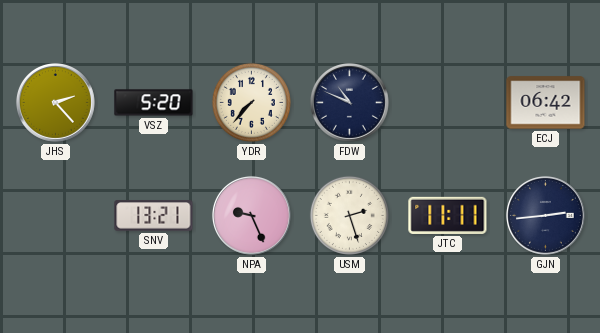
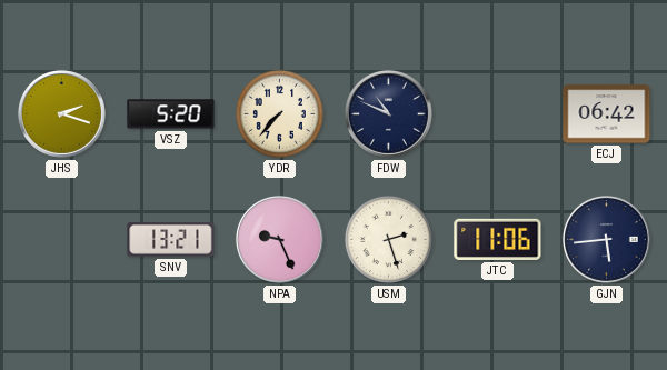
JHS: 2:23 -> 2:18 (61, 113)
JTC: 11:11 -> 11:06 (498, 239)
GJN: 2:44 -> 5:44 (606, 239)
